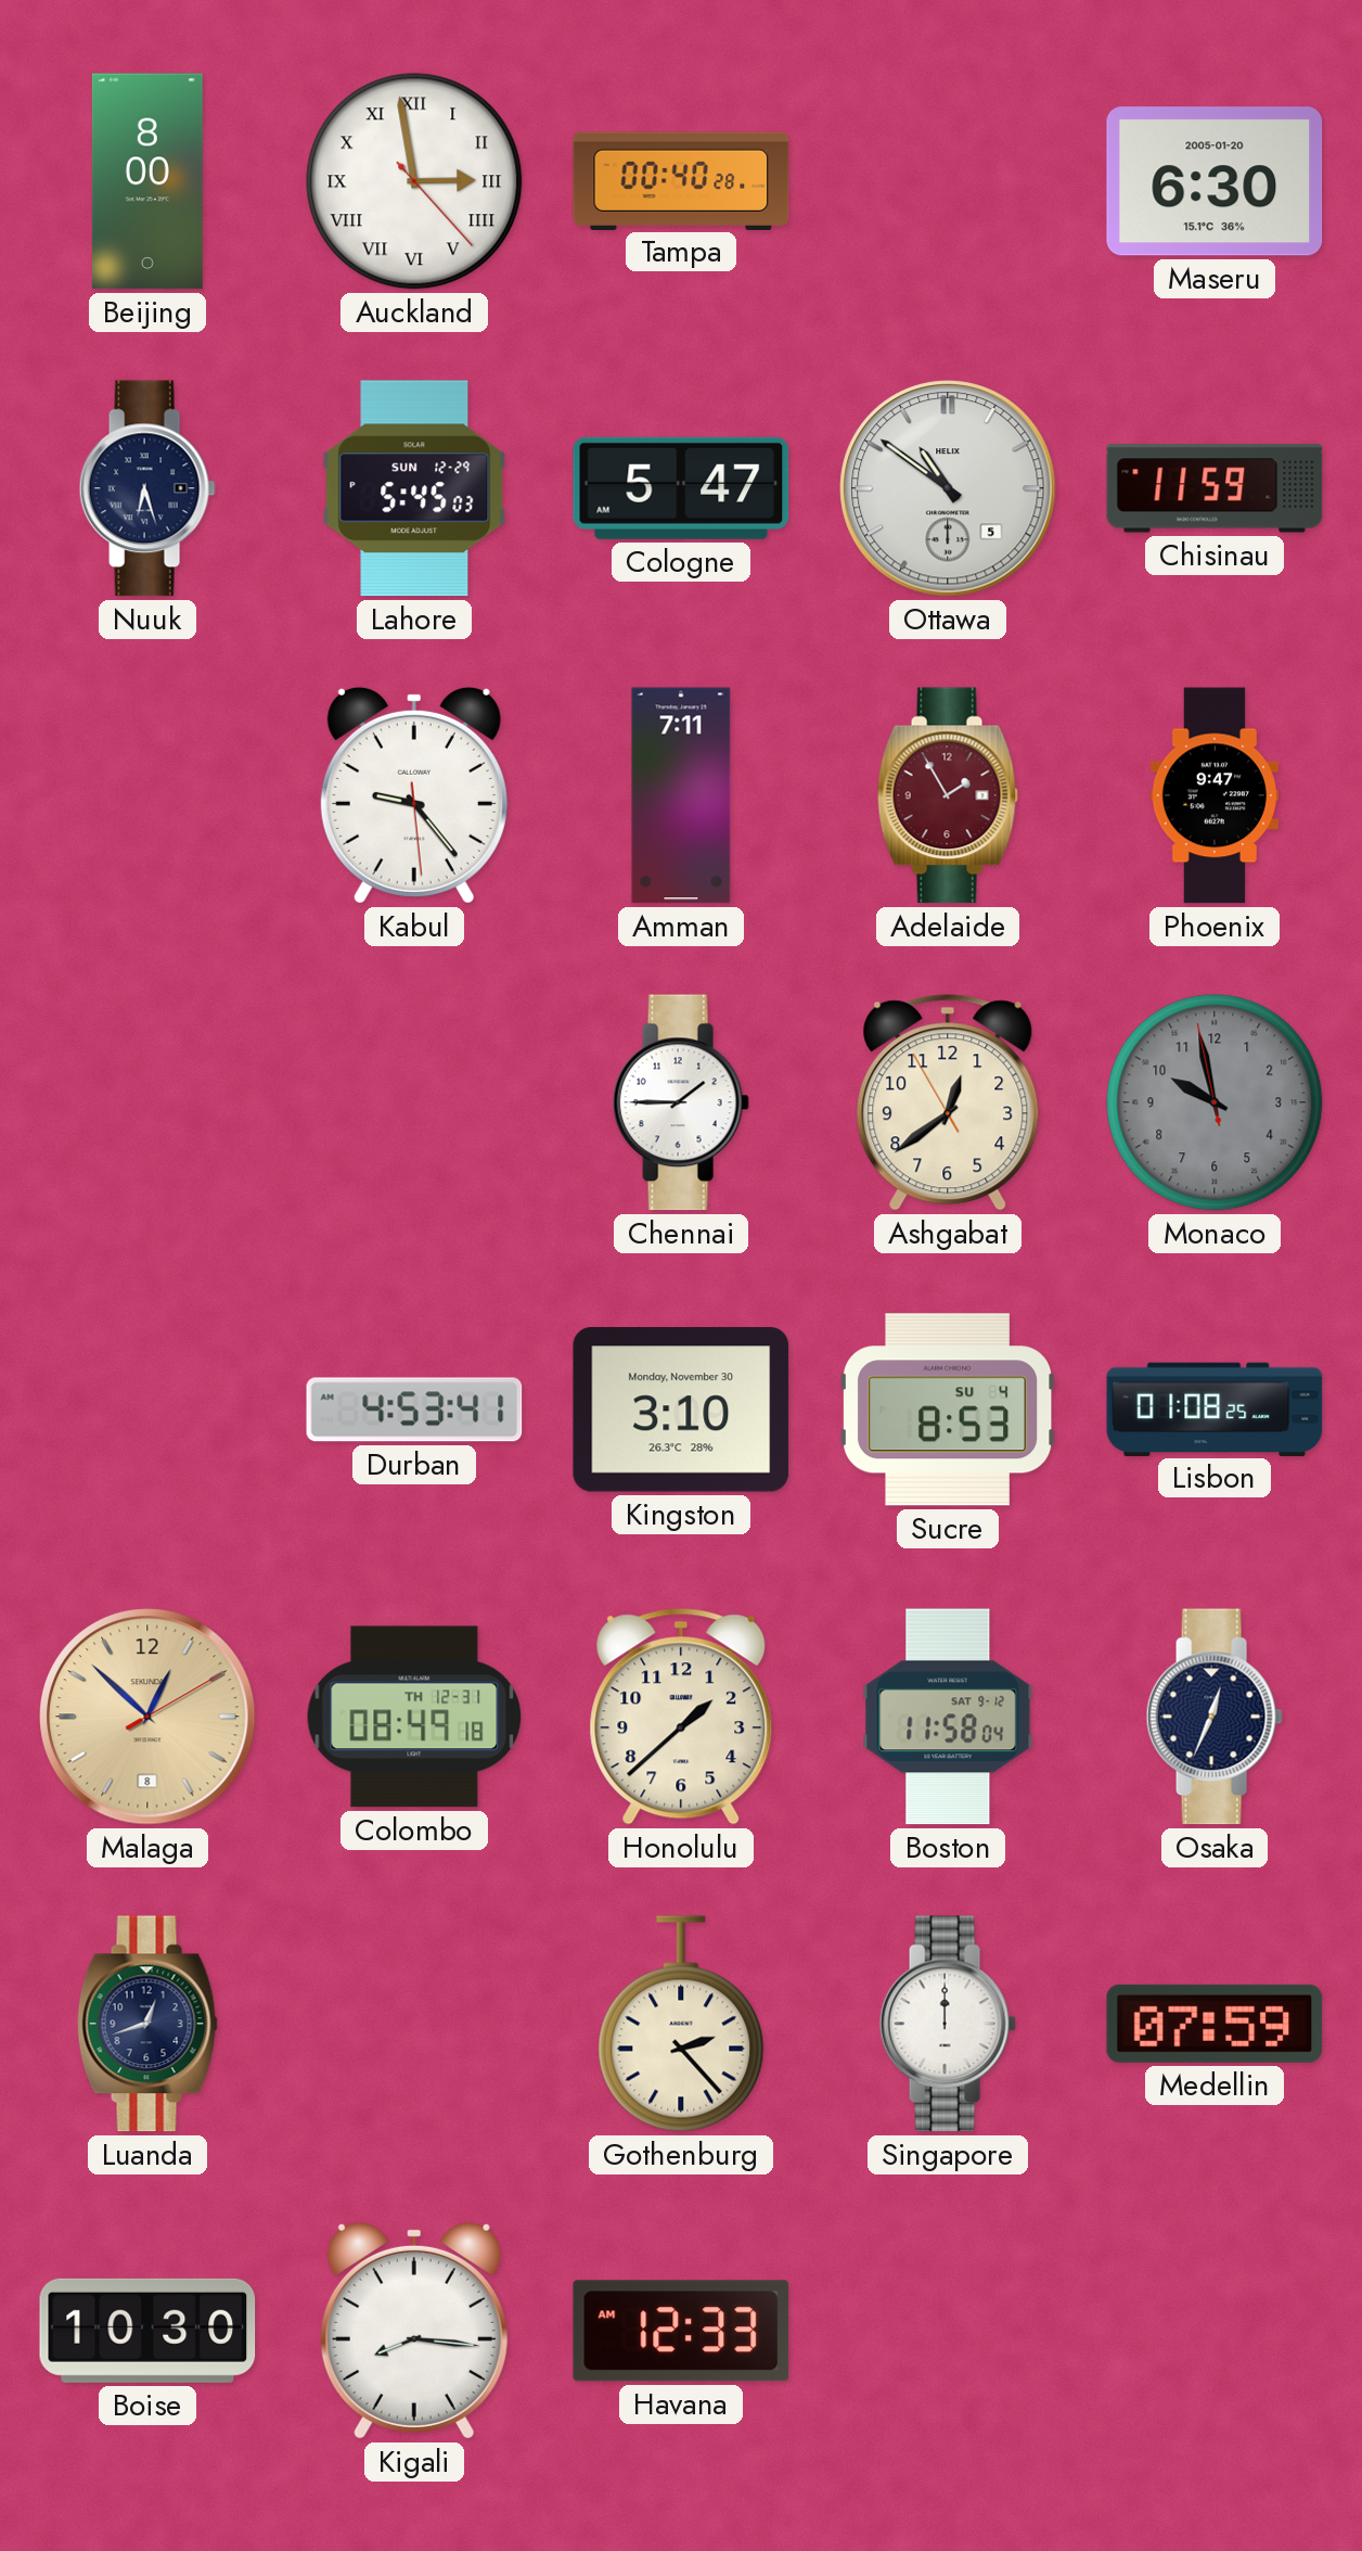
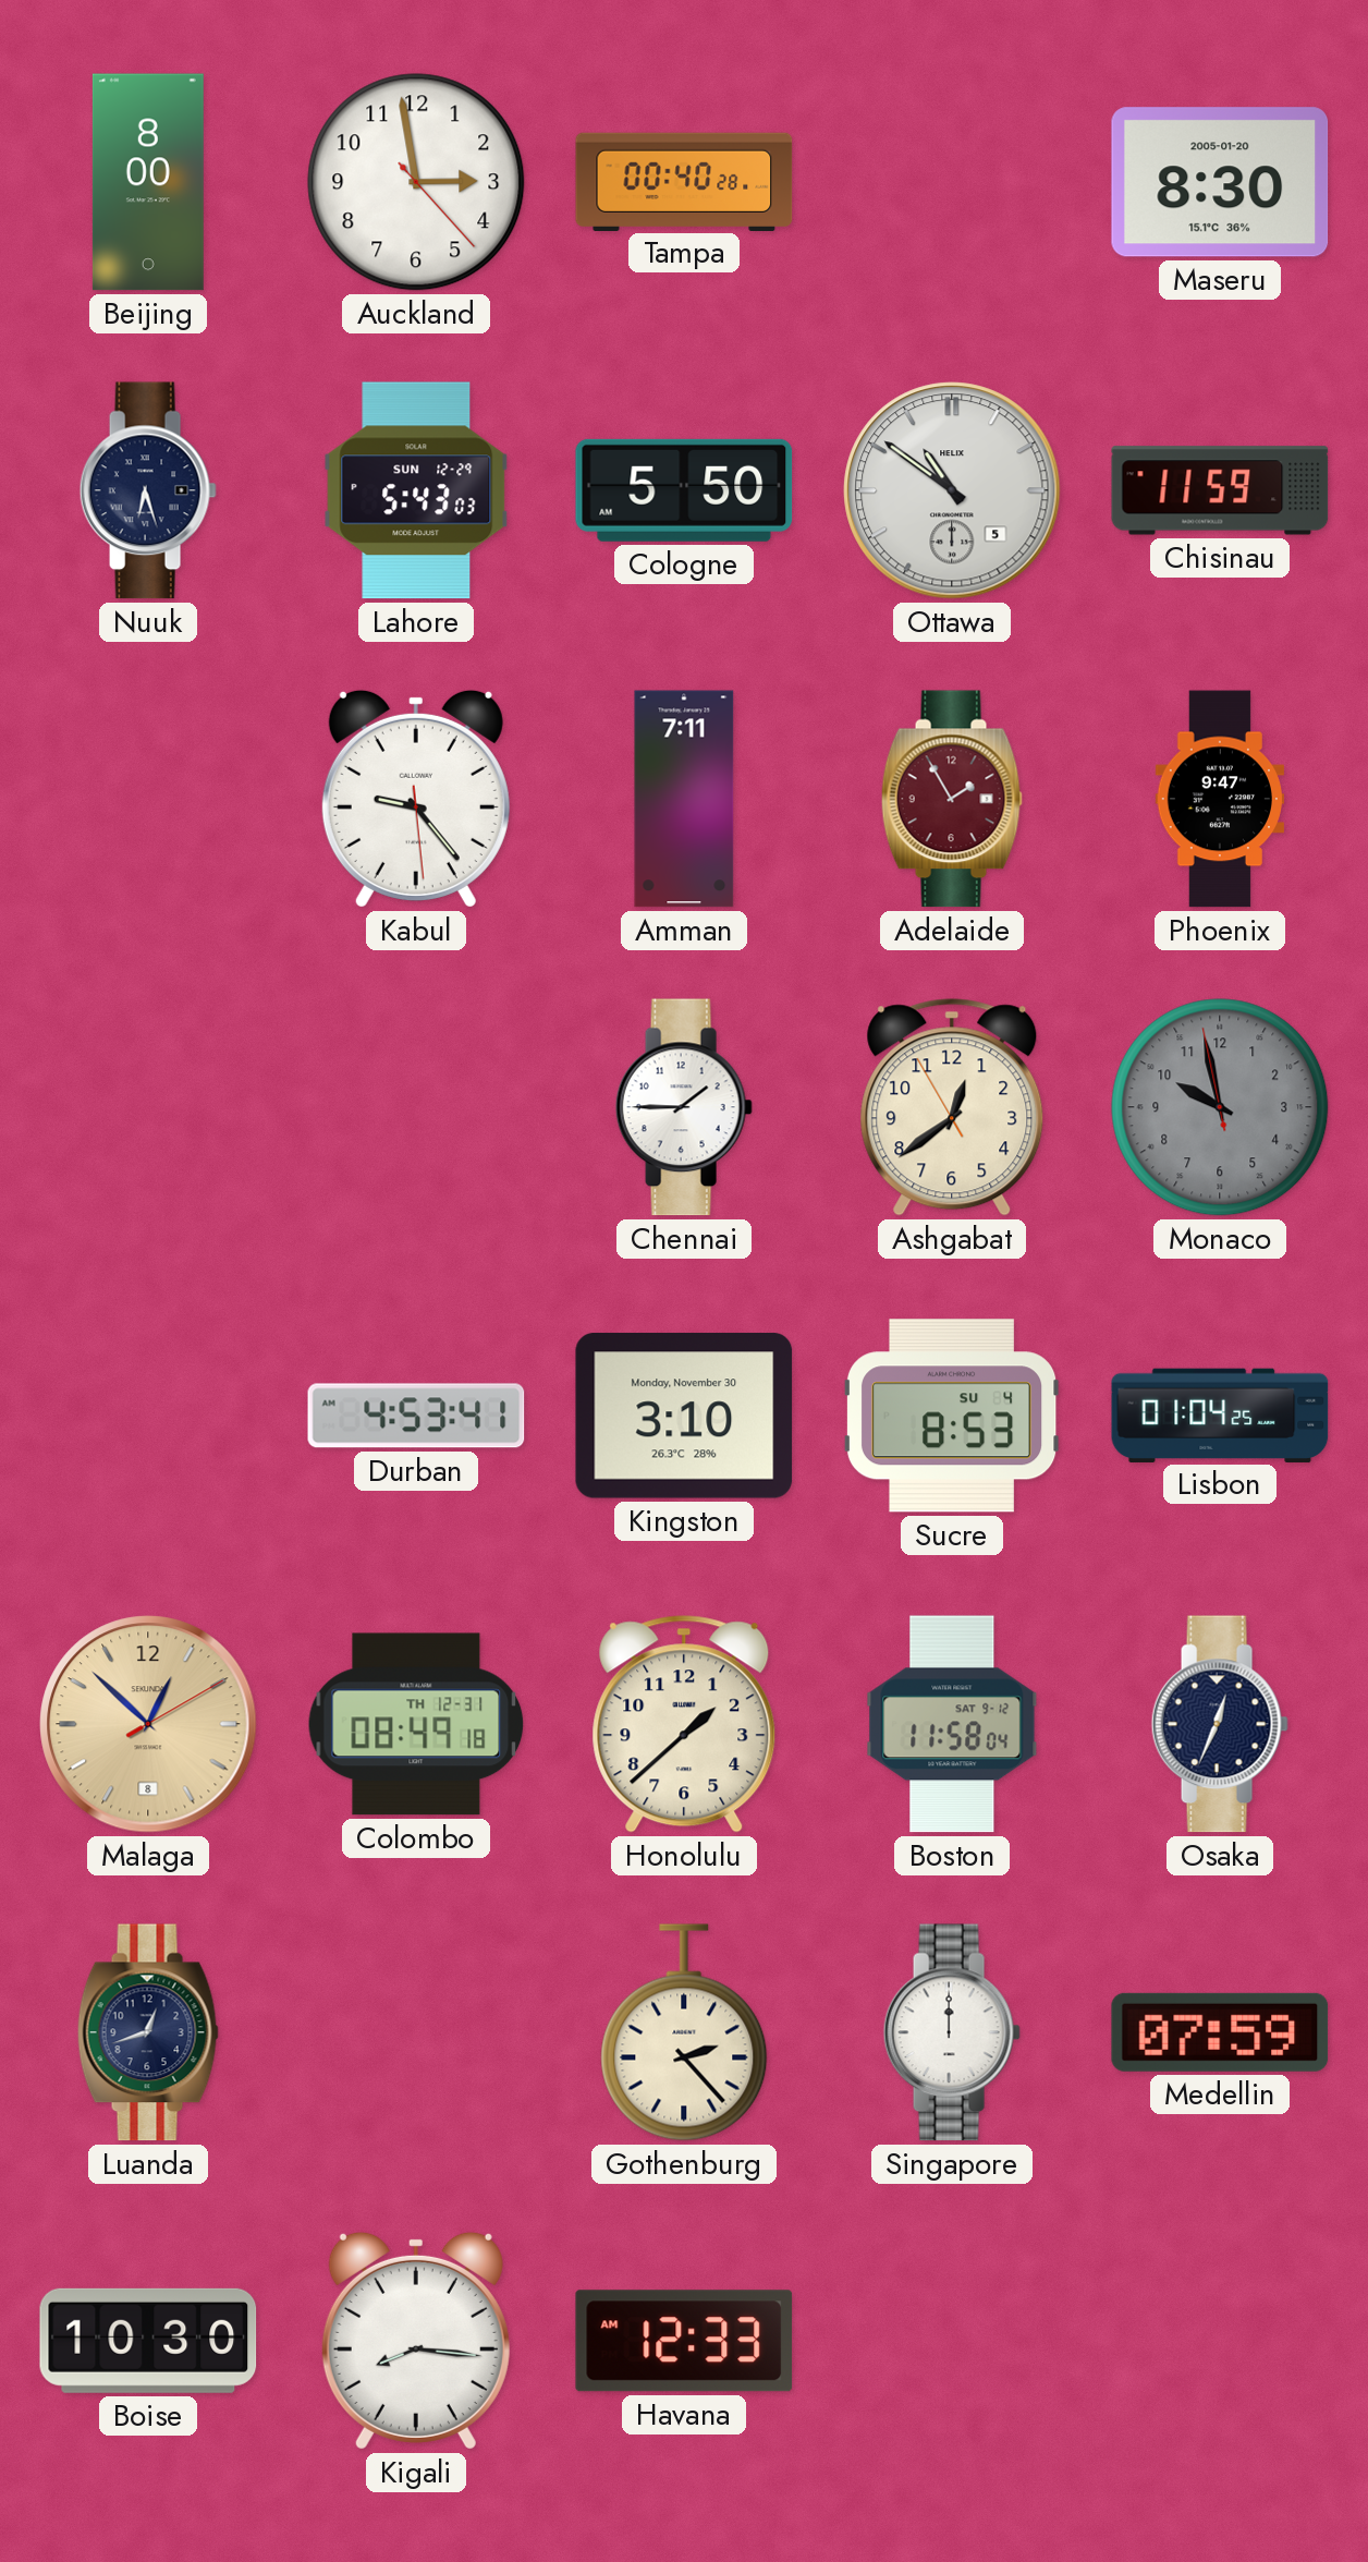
Auckland numerals: Roman -> Arabic (416, 182)
Maseru: 6:30 -> 8:30 (1220, 182)
Lahore: 5:45 -> 5:43 (416, 490)
Cologne: 5:47 -> 5:50 (684, 490)
Lisbon: 01:08 -> 01:04 (1220, 1414)
